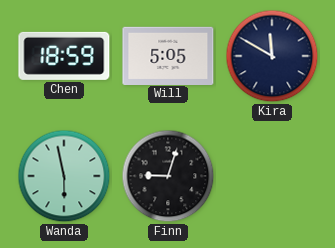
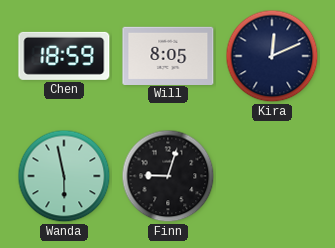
Will: 5:05 -> 8:05 (168, 55)
Kira: 11:50 -> 12:11 (272, 56)
